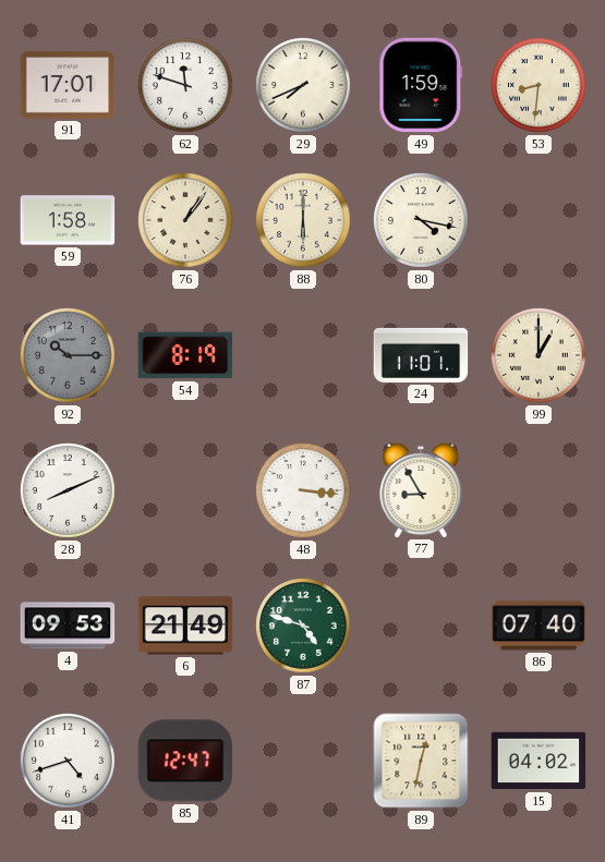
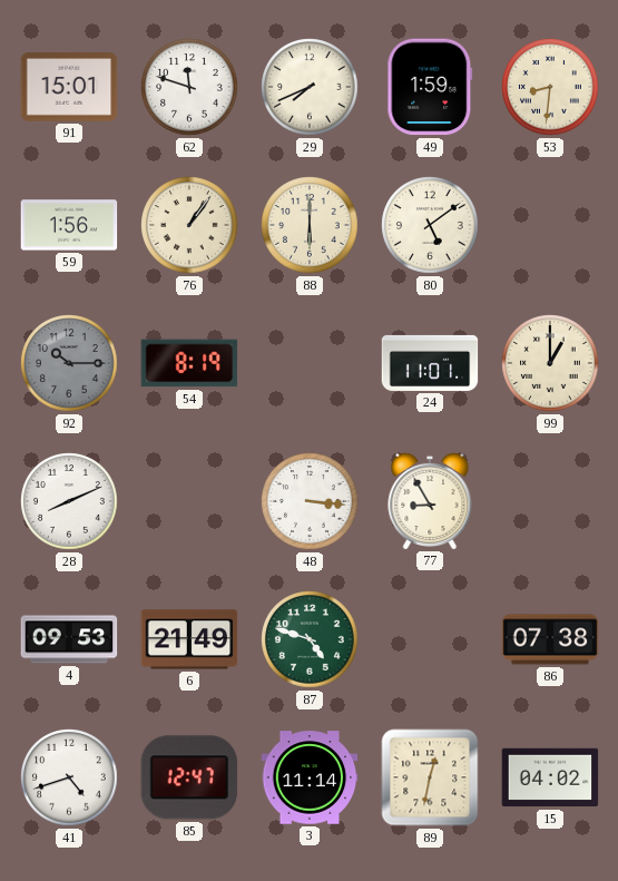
91: 17:01 -> 15:01 (69, 88)
59: 1:58 -> 1:56 (69, 225)
80: 4:17 -> 5:09 (430, 225)
86: 07:40 -> 07:38 (550, 639)
3: none -> 11:14 (310, 777)
